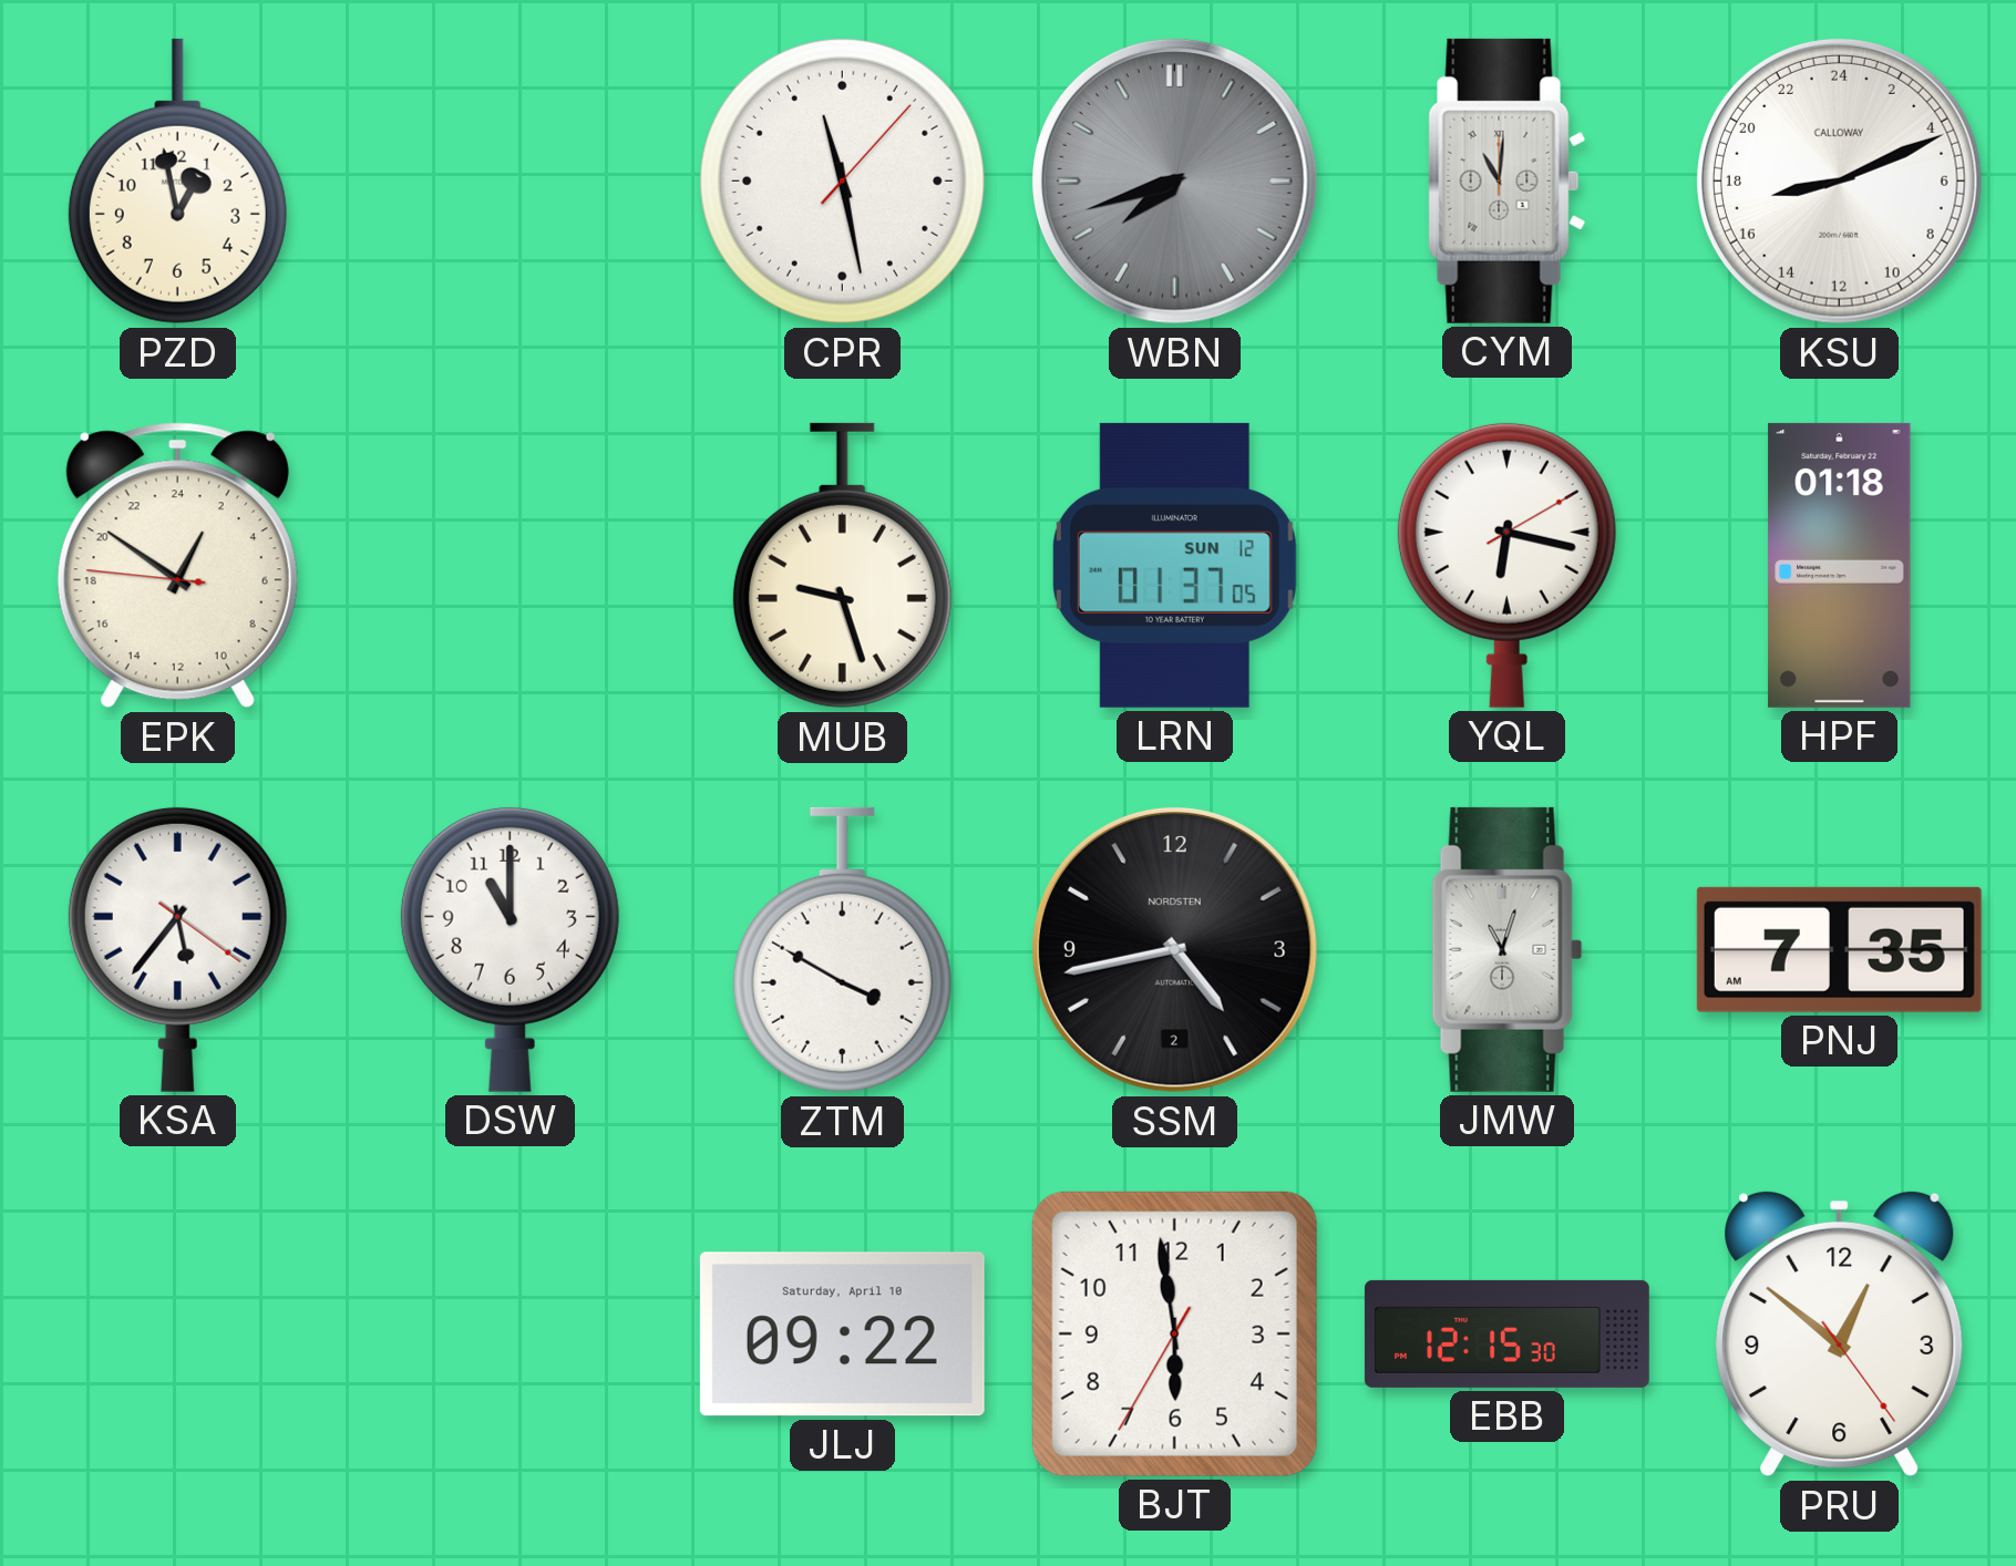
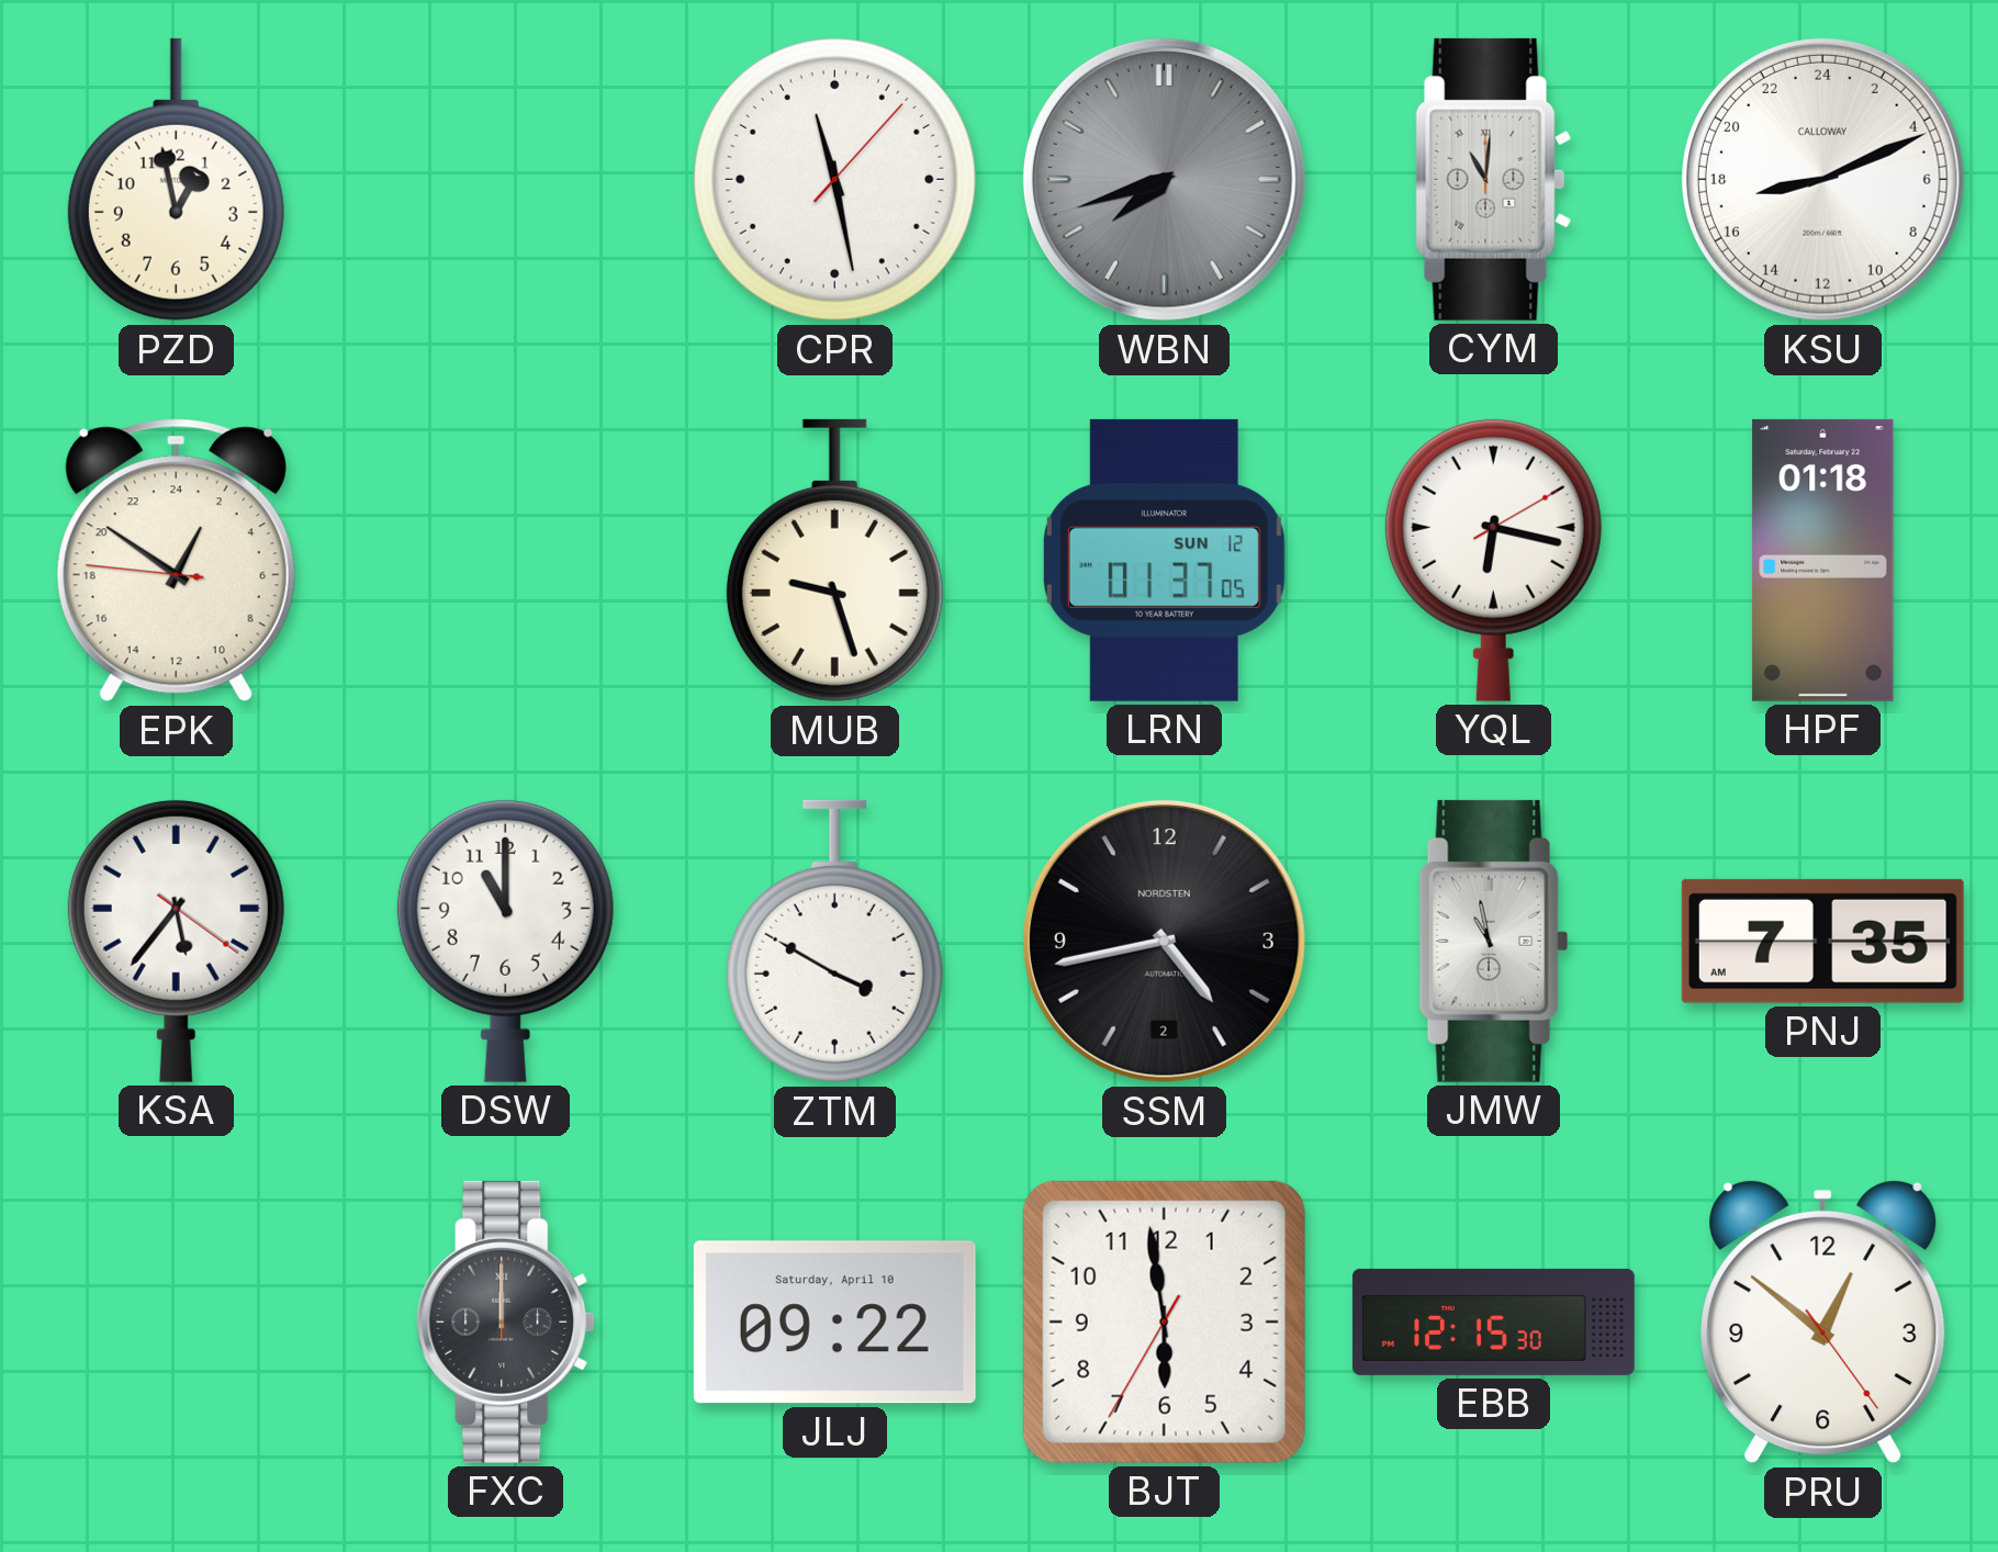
JMW: 11:03 -> 10:58 (1494, 941)
FXC: none -> 12:00 (506, 1322)
